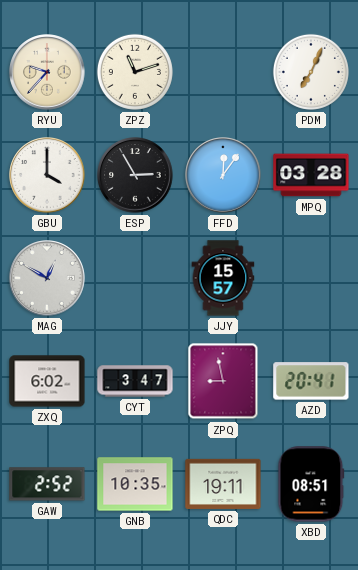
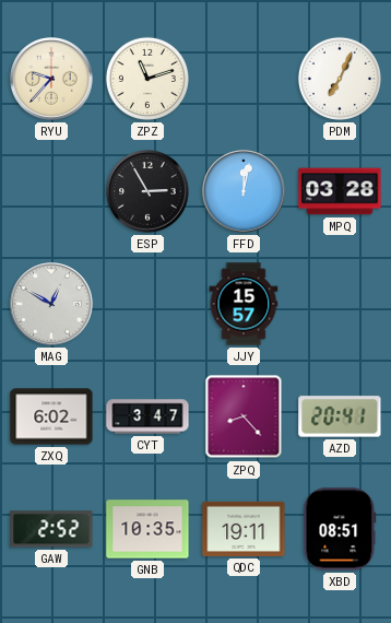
GBU: 4:00 -> none (47, 175)
FFD: 12:06 -> 12:02 (244, 191)
ZPQ: 8:58 -> 8:23 (244, 416)
